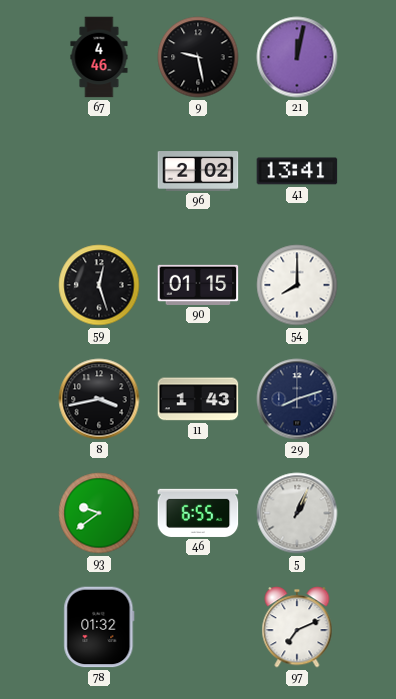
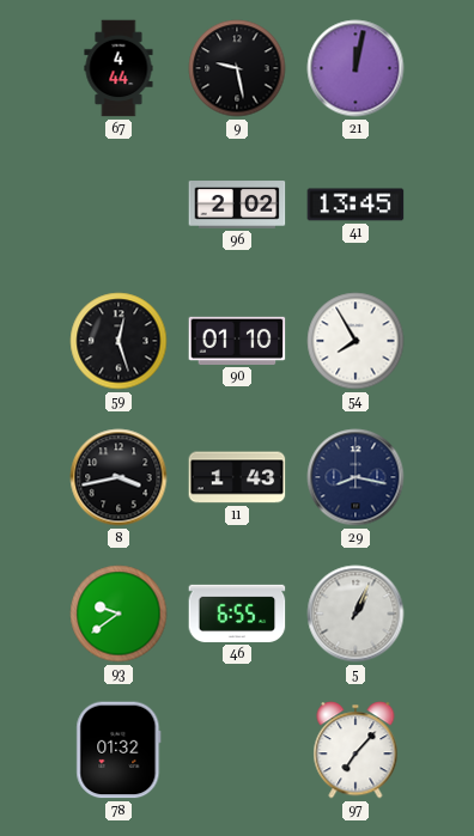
67: 4:46 -> 4:44 (118, 68)
41: 13:41 -> 13:45 (355, 205)
90: 01:15 -> 01:10 (237, 341)
54: 8:00 -> 7:55 (355, 341)
29: 8:12 -> 8:17 (355, 477)
97: 7:11 -> 7:07 (355, 750)
